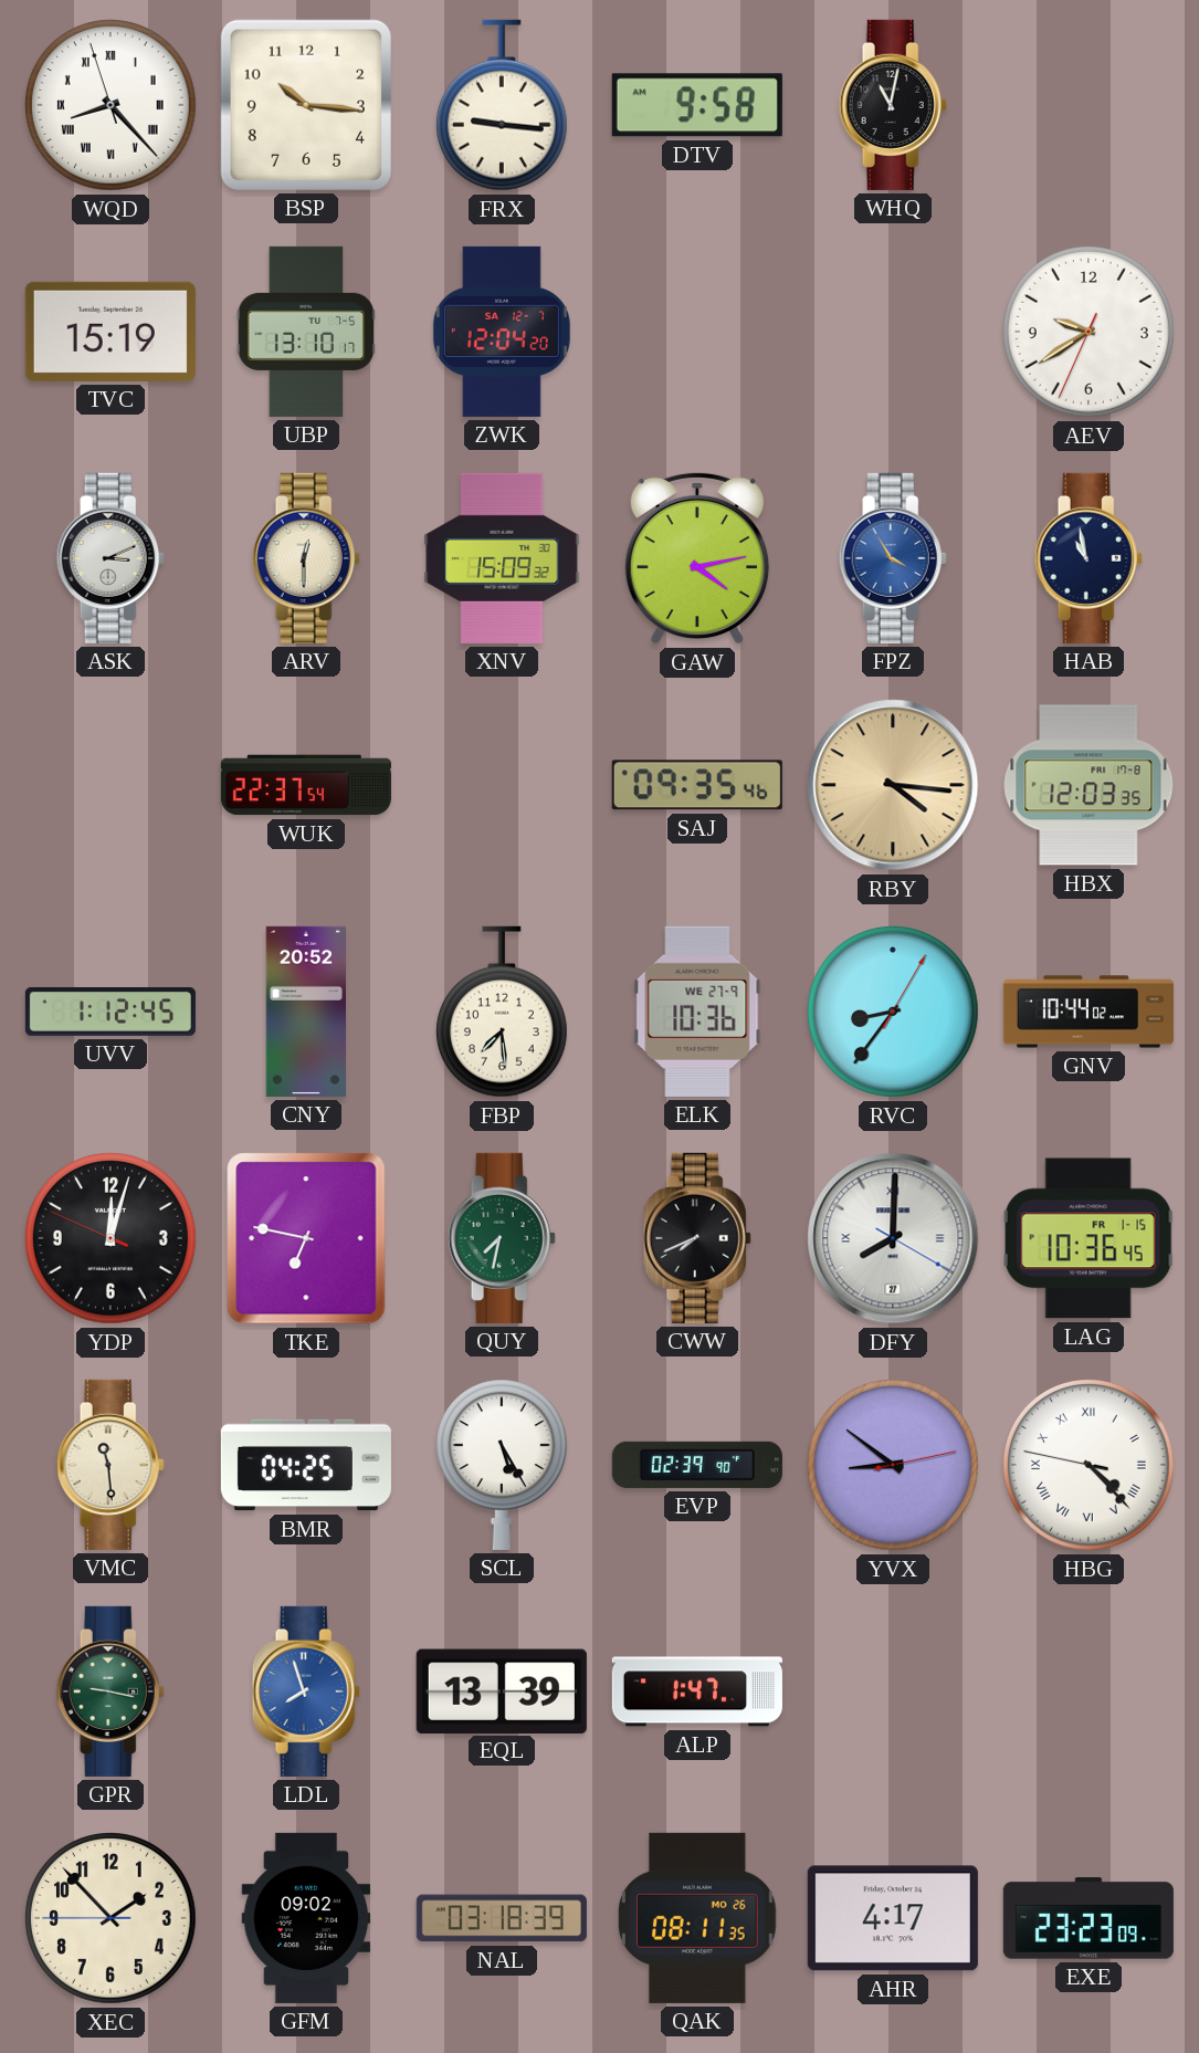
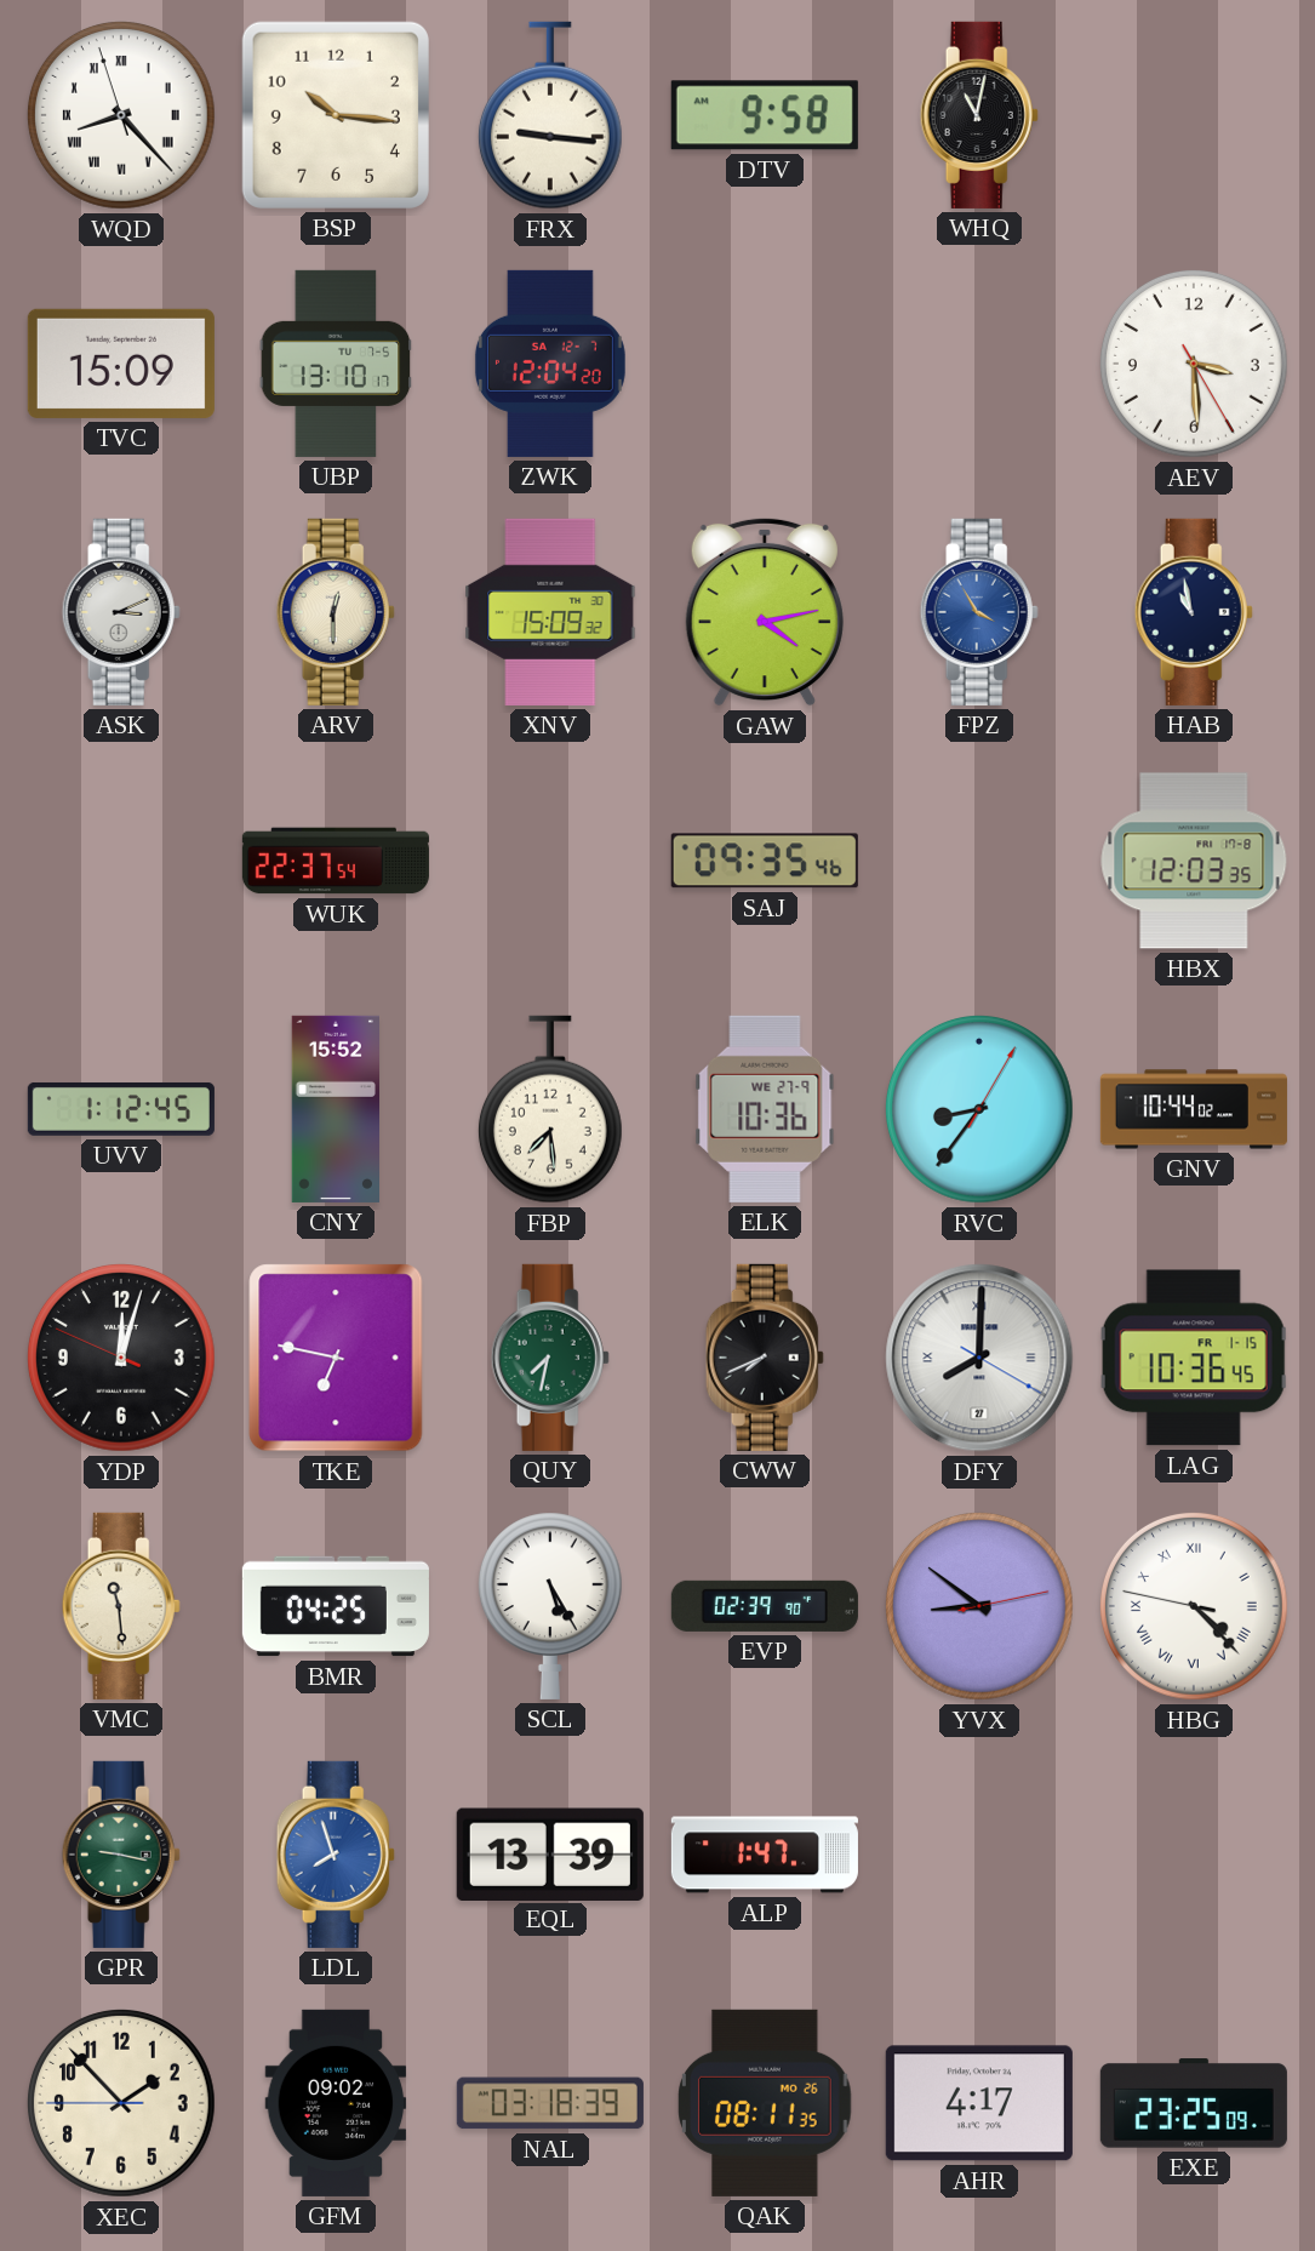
TVC: 15:19 -> 15:09 (121, 364)
AEV: 9:39 -> 3:29 (1194, 364)
RBY: 4:16 -> none (893, 785)
CNY: 20:52 -> 15:52 (335, 1109)
EXE: 23:23 -> 23:25 (1194, 2103)
